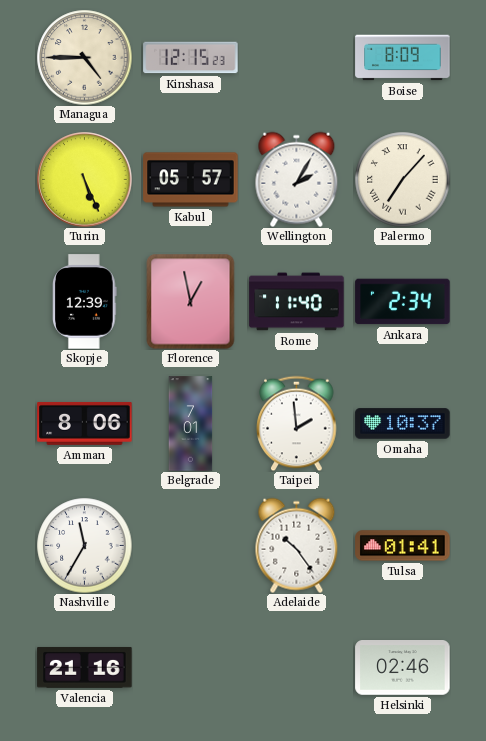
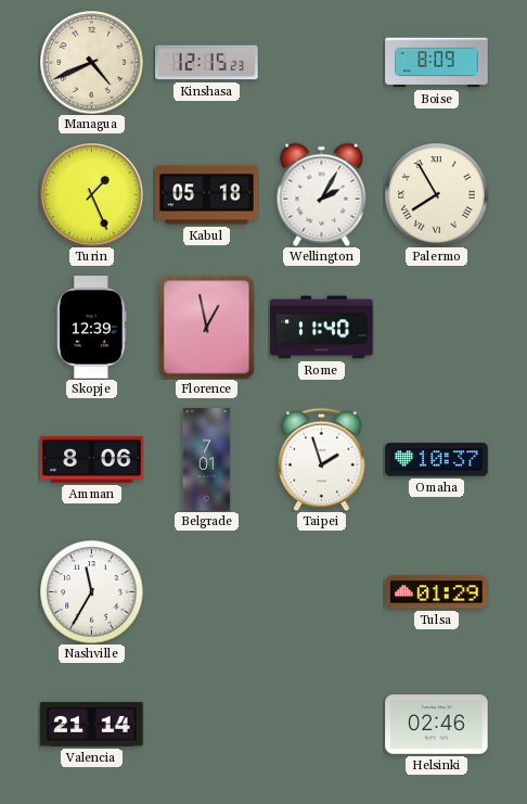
Managua: 4:45 -> 4:41 (91, 62)
Turin: 5:26 -> 1:26 (92, 195)
Kabul: 05:57 -> 05:18 (207, 195)
Palermo: 7:07 -> 7:55 (436, 194)
Ankara: 2:34 -> none (403, 302)
Taipei: 1:59 -> 1:57 (322, 459)
Adelaide: 10:24 -> none (297, 545)
Tulsa: 01:41 -> 01:29 (437, 592)
Valencia: 21:16 -> 21:14 (92, 725)
